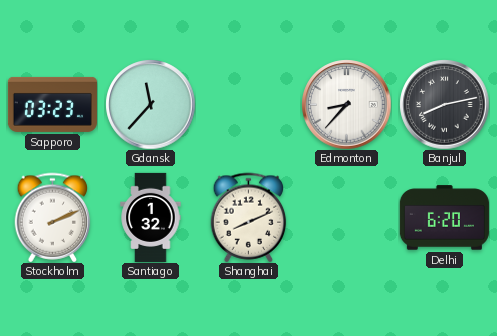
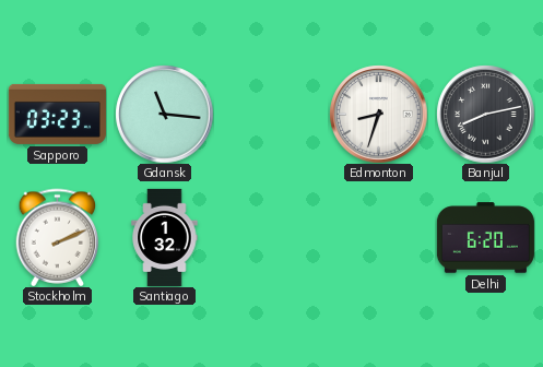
Gdansk: 11:37 -> 11:16 (164, 114)
Edmonton: 8:37 -> 8:33 (378, 114)
Shanghai: 8:11 -> none (249, 217)
